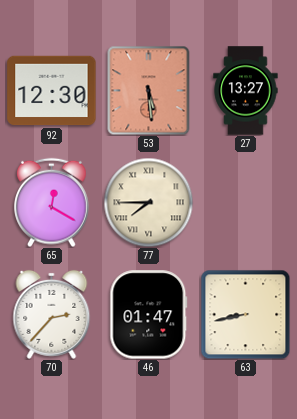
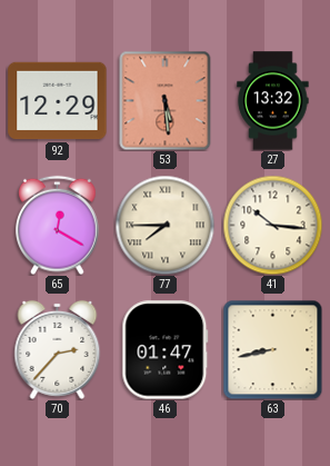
92: 12:30 -> 12:29 (58, 101)
27: 13:27 -> 13:32 (273, 101)
41: none -> 10:16 (272, 225)
